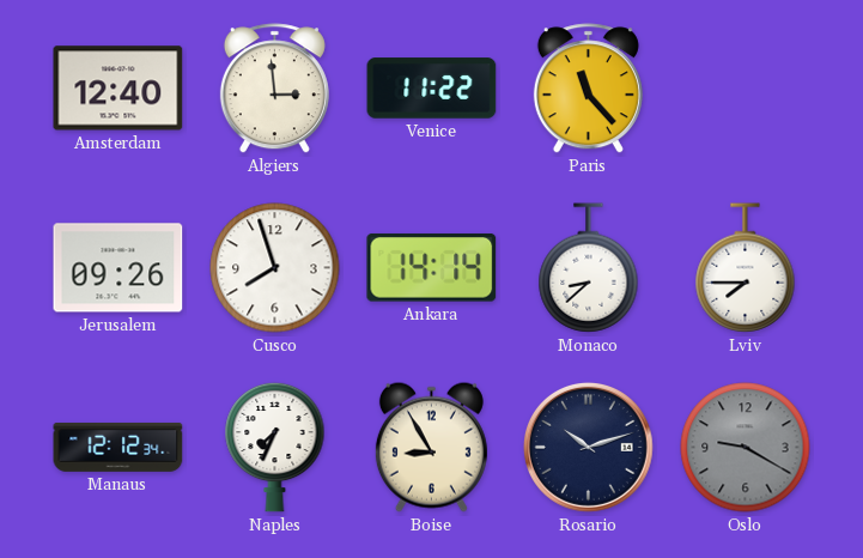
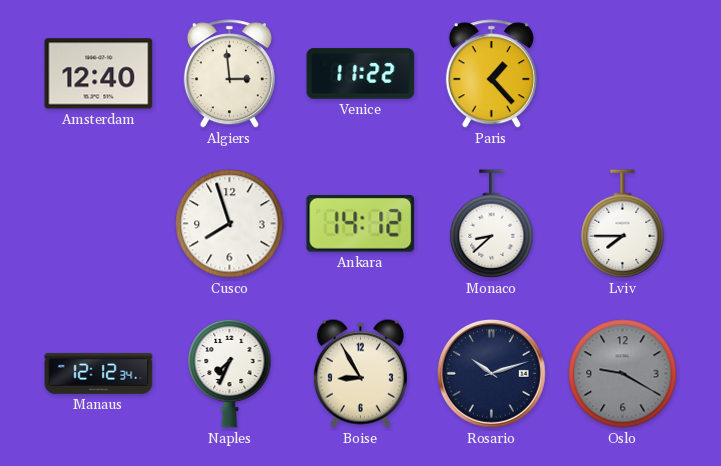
Paris: 11:23 -> 1:23 (491, 74)
Jerusalem: 09:26 -> none (118, 268)
Ankara: 14:14 -> 14:12 (361, 223)
